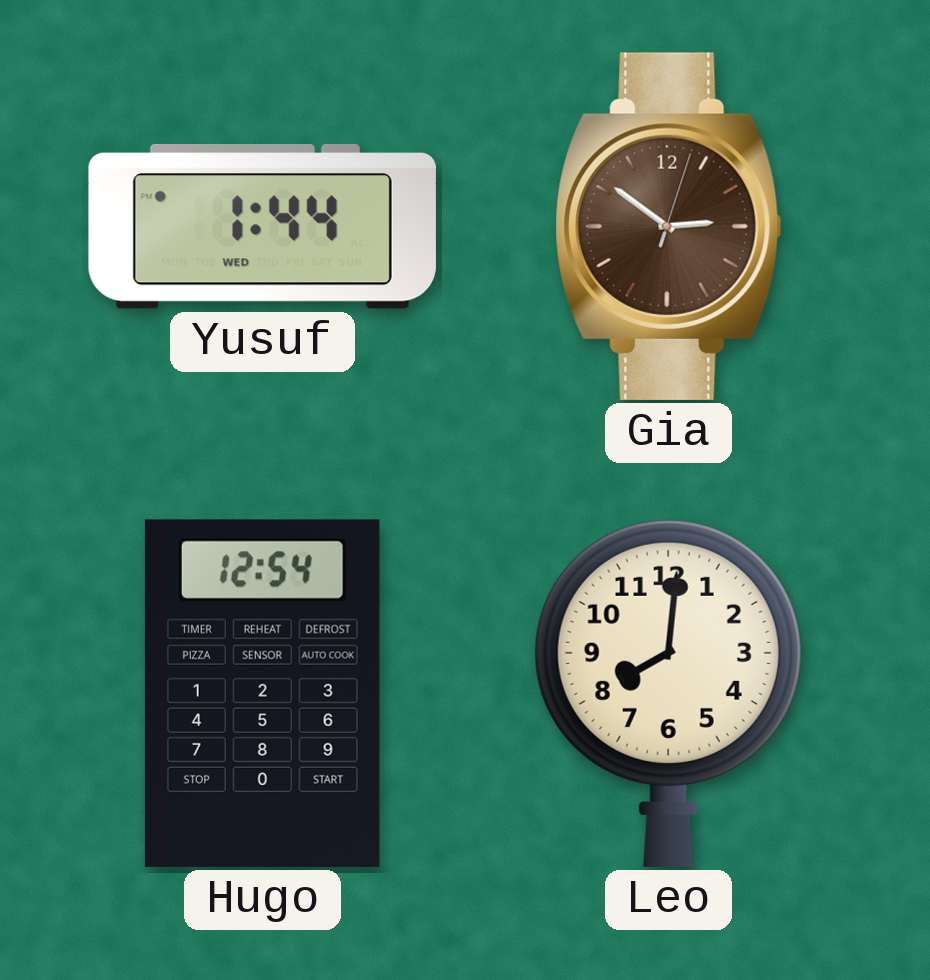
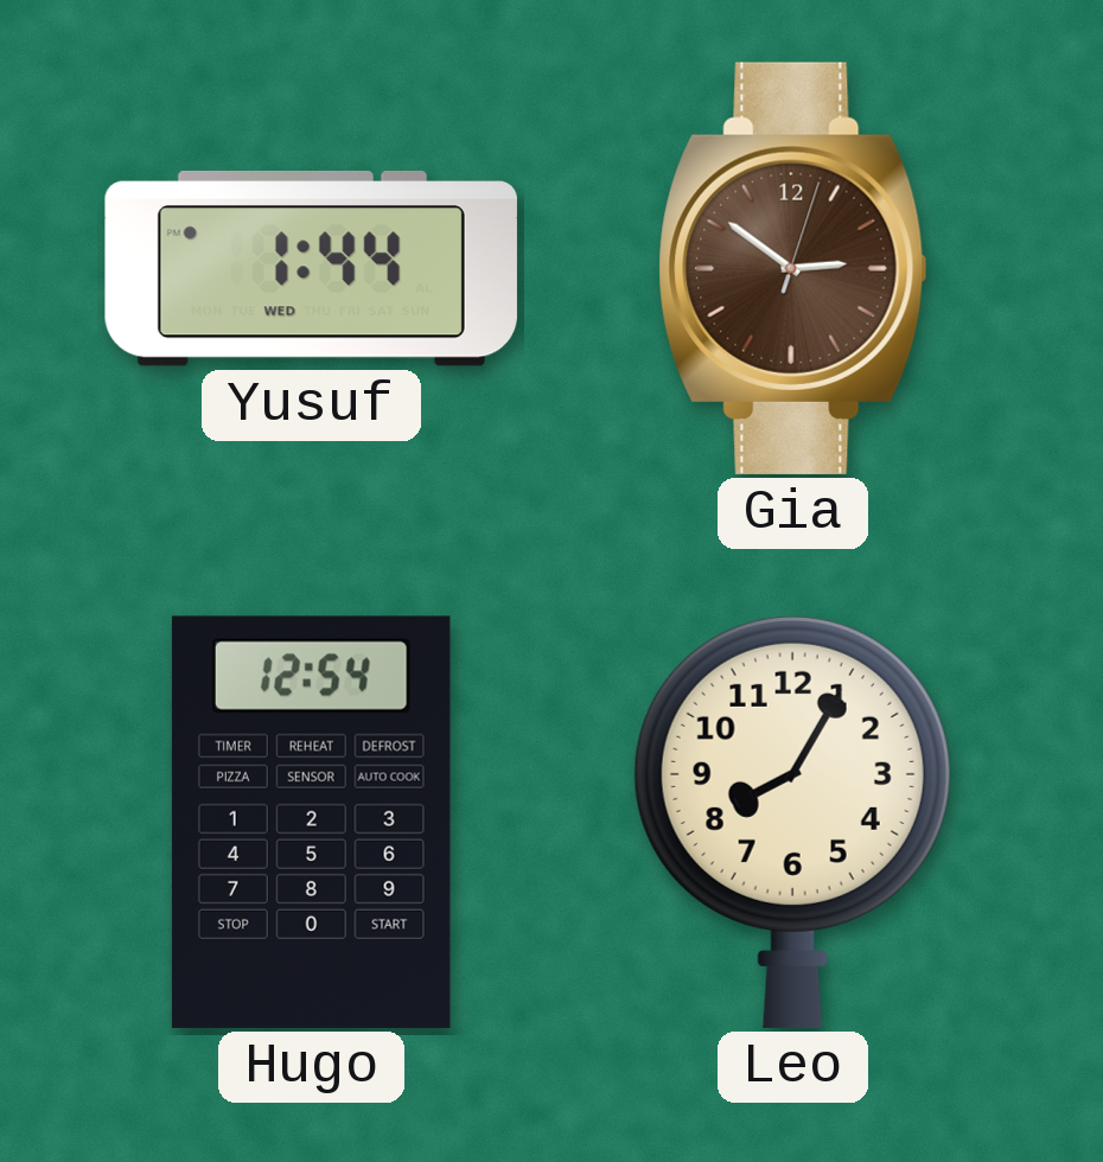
Leo: 8:01 -> 8:05 (792, 822)
